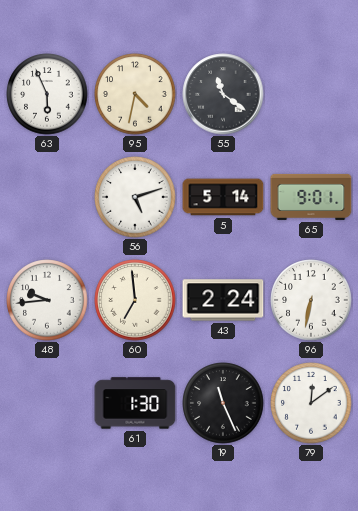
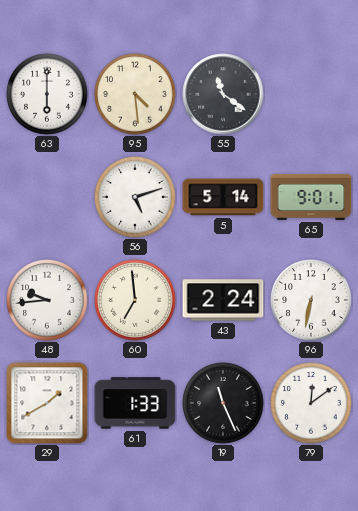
63: 5:56 -> 6:00 (47, 94)
95: 4:32 -> 4:29 (135, 94)
29: none -> 1:40 (47, 403)
61: 1:30 -> 1:33 (135, 403)
